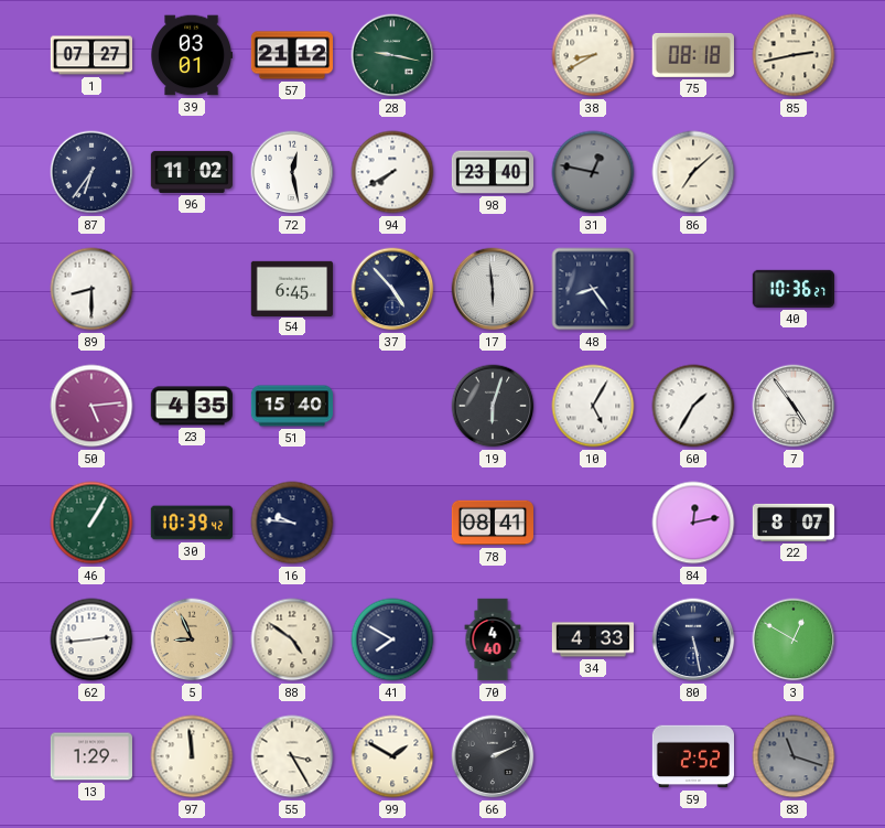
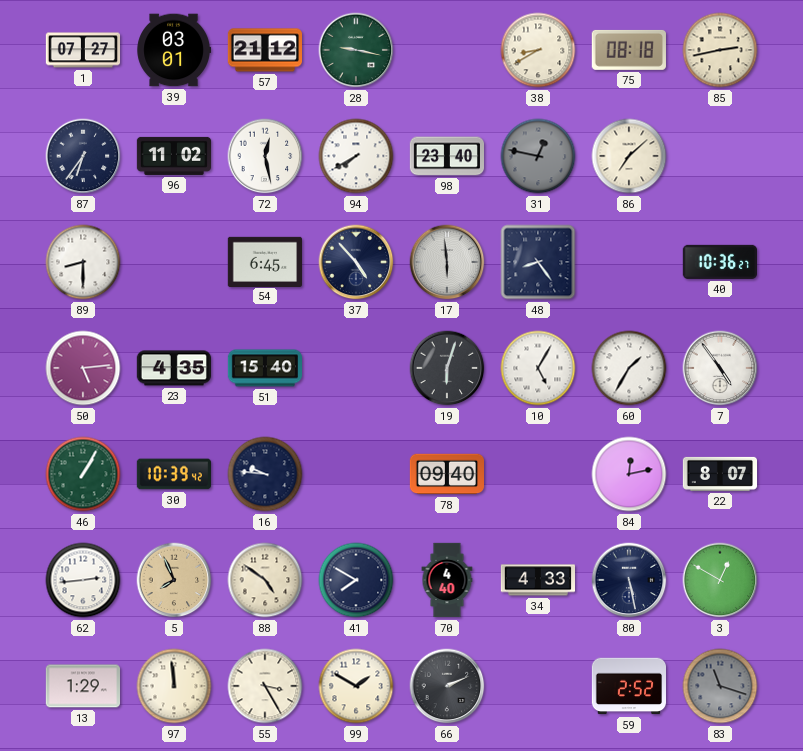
78: 08:41 -> 09:40 (446, 474)
5: 8:56 -> 7:56 (174, 580)
